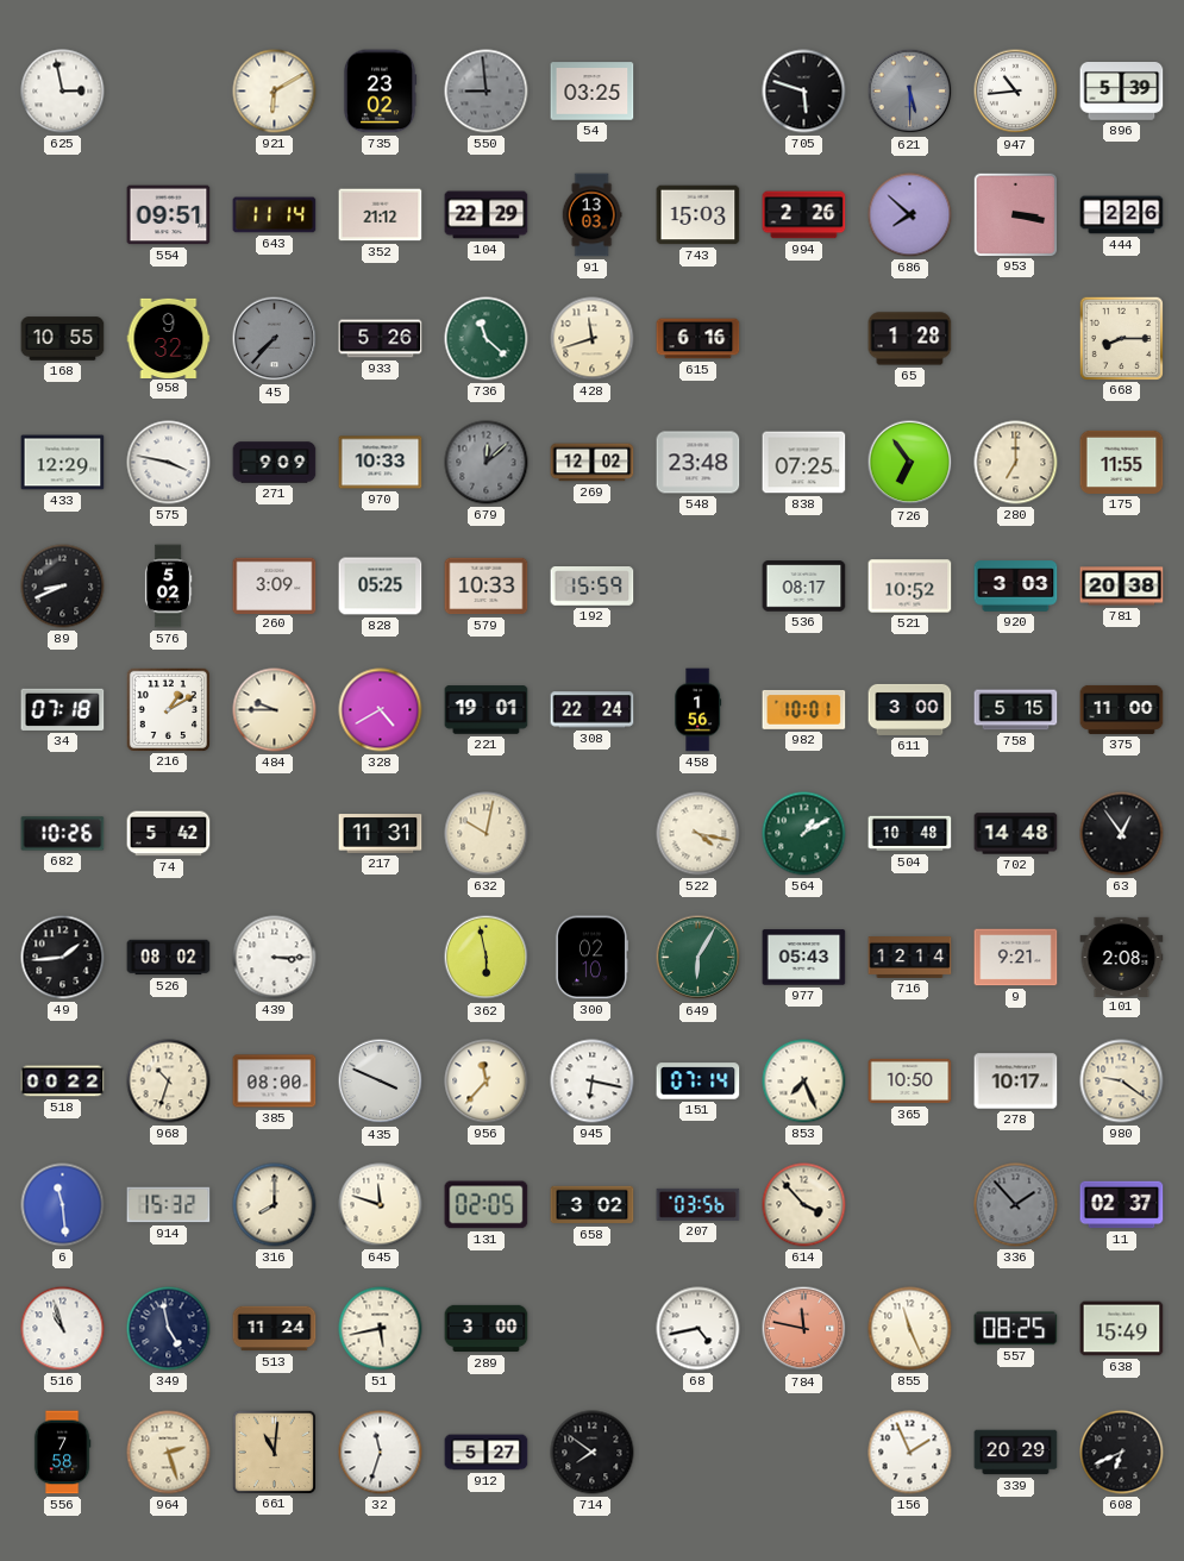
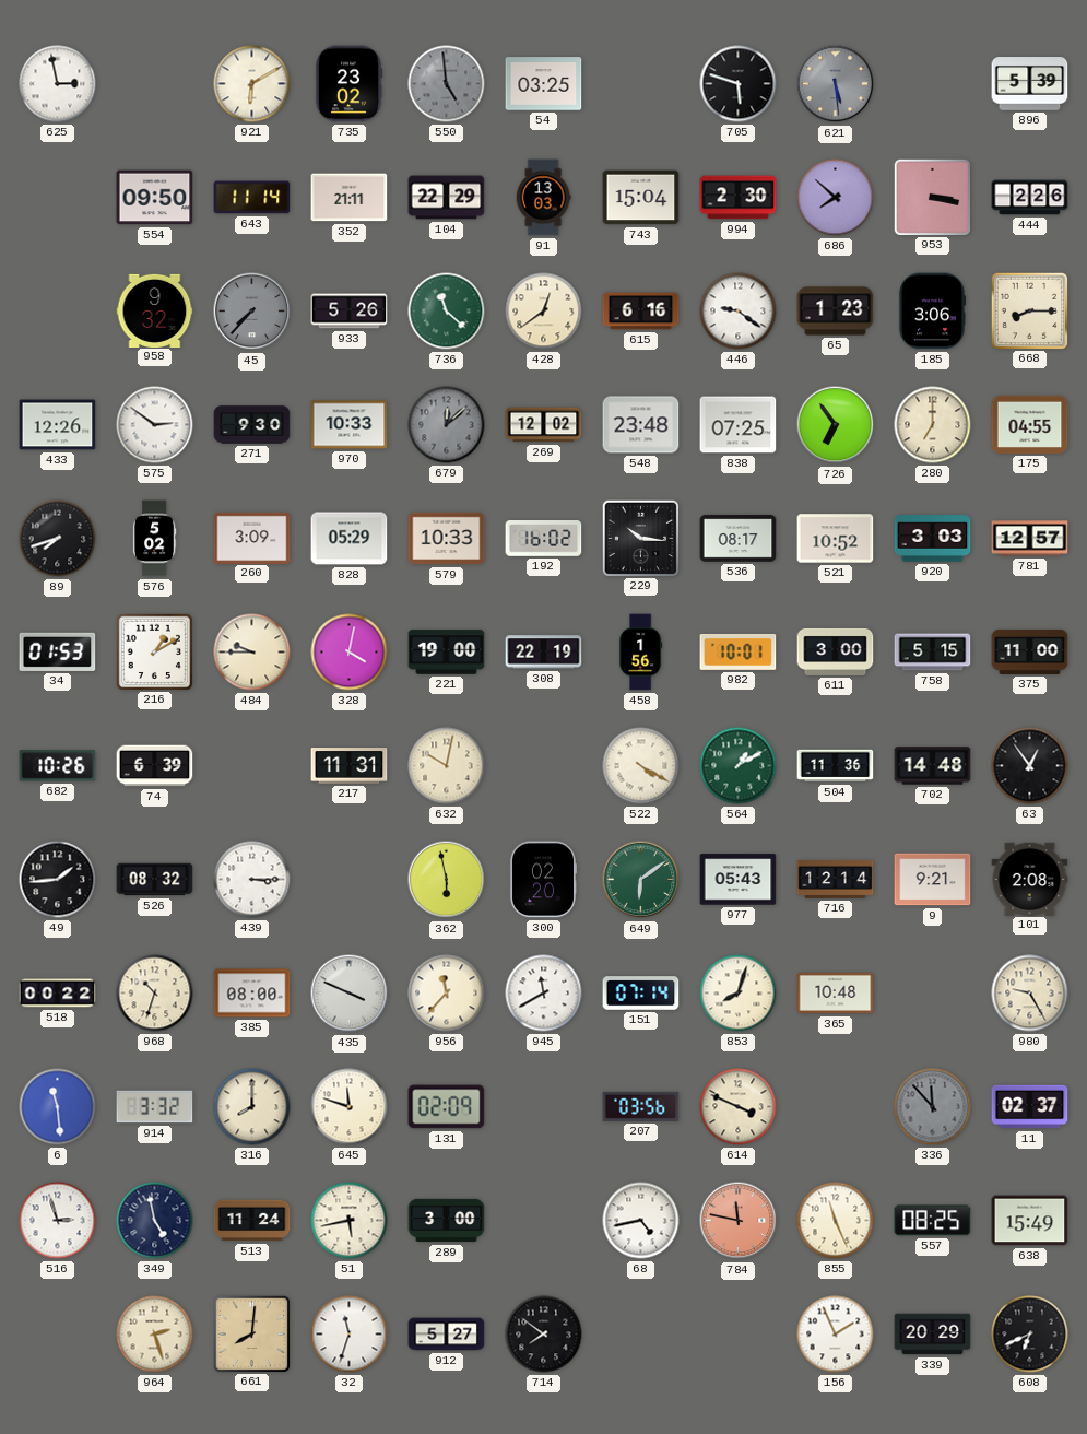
550: 8:59 -> 4:59 (447, 84)
621: 5:30 -> 5:29 (836, 84)
947: 10:44 -> none (1016, 92)
554: 09:51 -> 09:50 (155, 198)
352: 21:12 -> 21:11 (350, 198)
743: 15:03 -> 15:04 (641, 198)
994: 2:26 -> 2:30 (739, 198)
168: 10:55 -> none (63, 339)
428: 11:42 -> 12:39 (544, 312)
446: none -> 9:21 (739, 312)
65: 1:28 -> 1:23 (836, 312)
185: none -> 3:06 (931, 312)
433: 12:29 -> 12:26 (58, 425)
575: 3:47 -> 2:51 (155, 425)
271: 9:09 -> 9:30 (252, 425)
175: 11:55 -> 04:55 (1030, 424)
89: 8:41 -> 7:42 (58, 539)
828: 05:25 -> 05:29 (350, 539)
192: 15:59 -> 16:02 (544, 539)
229: none -> 10:16 (640, 538)
781: 20:38 -> 12:57 (1030, 539)
34: 07:18 -> 01:53 (58, 651)
328: 4:40 -> 4:02 (350, 653)
221: 19:01 -> 19:00 (447, 653)
308: 22:24 -> 22:19 (544, 653)
74: 5:42 -> 6:39 (155, 766)
522: 4:17 -> 4:20 (641, 766)
504: 10:48 -> 11:36 (836, 766)
526: 08:02 -> 08:32 (155, 880)
300: 02:10 -> 02:20 (543, 880)
649: 6:05 -> 6:09 (641, 880)
945: 6:17 -> 11:40 (544, 994)
853: 7:26 -> 8:03 (739, 994)
365: 10:50 -> 10:48 (836, 994)
278: 10:17 -> none (1016, 1082)
980: 9:21 -> 9:25 (1030, 994)
914: 15:32 -> 3:32 (155, 1107)
131: 02:05 -> 02:09 (447, 1107)
658: 3:02 -> none (593, 1205)
614: 3:53 -> 3:49 (739, 1107)
336: 1:53 -> 11:53 (933, 1107)
516: 10:57 -> 2:57 (58, 1221)
556: 7:58 -> none (62, 1453)
661: 11:01 -> 8:01 (251, 1333)
